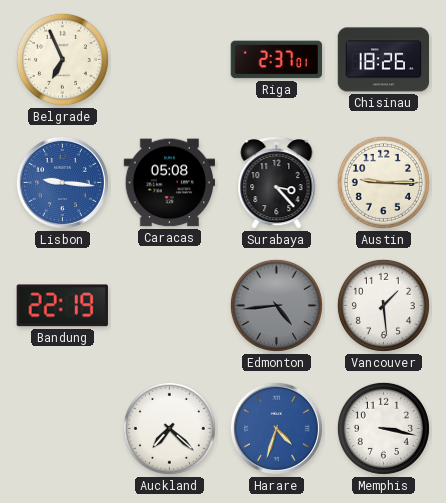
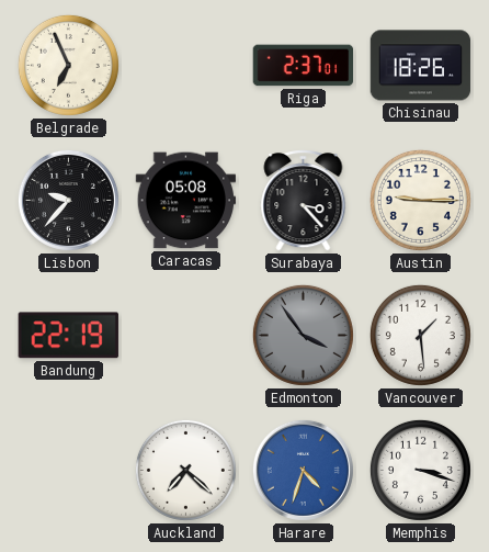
Lisbon: 9:16 -> 9:37 (68, 200)
Lisbon dial: blue -> black (68, 200)
Edmonton: 4:44 -> 3:54 (303, 335)
Memphis: 3:17 -> 3:18 (420, 470)
